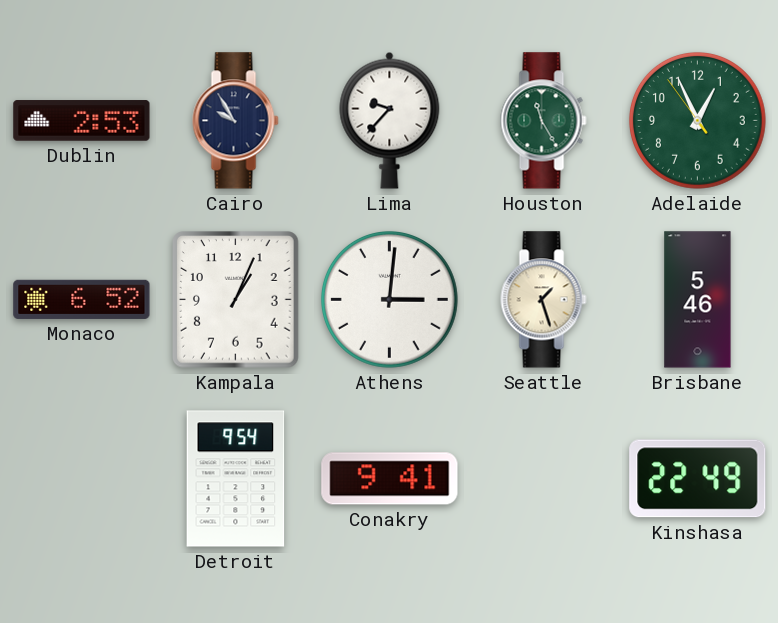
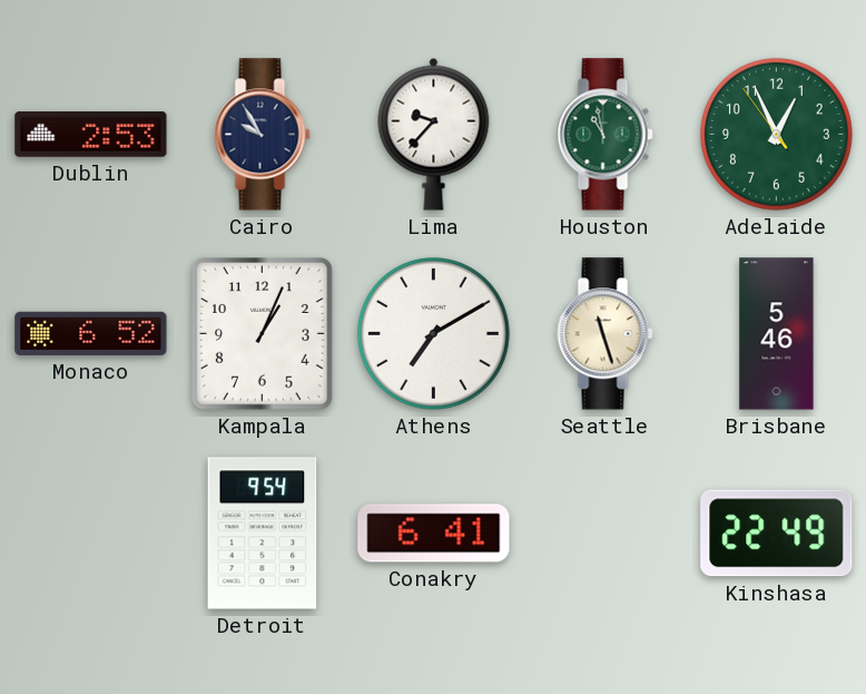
Houston: 11:25 -> 10:58 (606, 135)
Athens: 3:01 -> 7:10 (433, 333)
Seattle: 1:27 -> 11:27 (606, 334)
Conakry: 9:41 -> 6:41 (434, 534)
